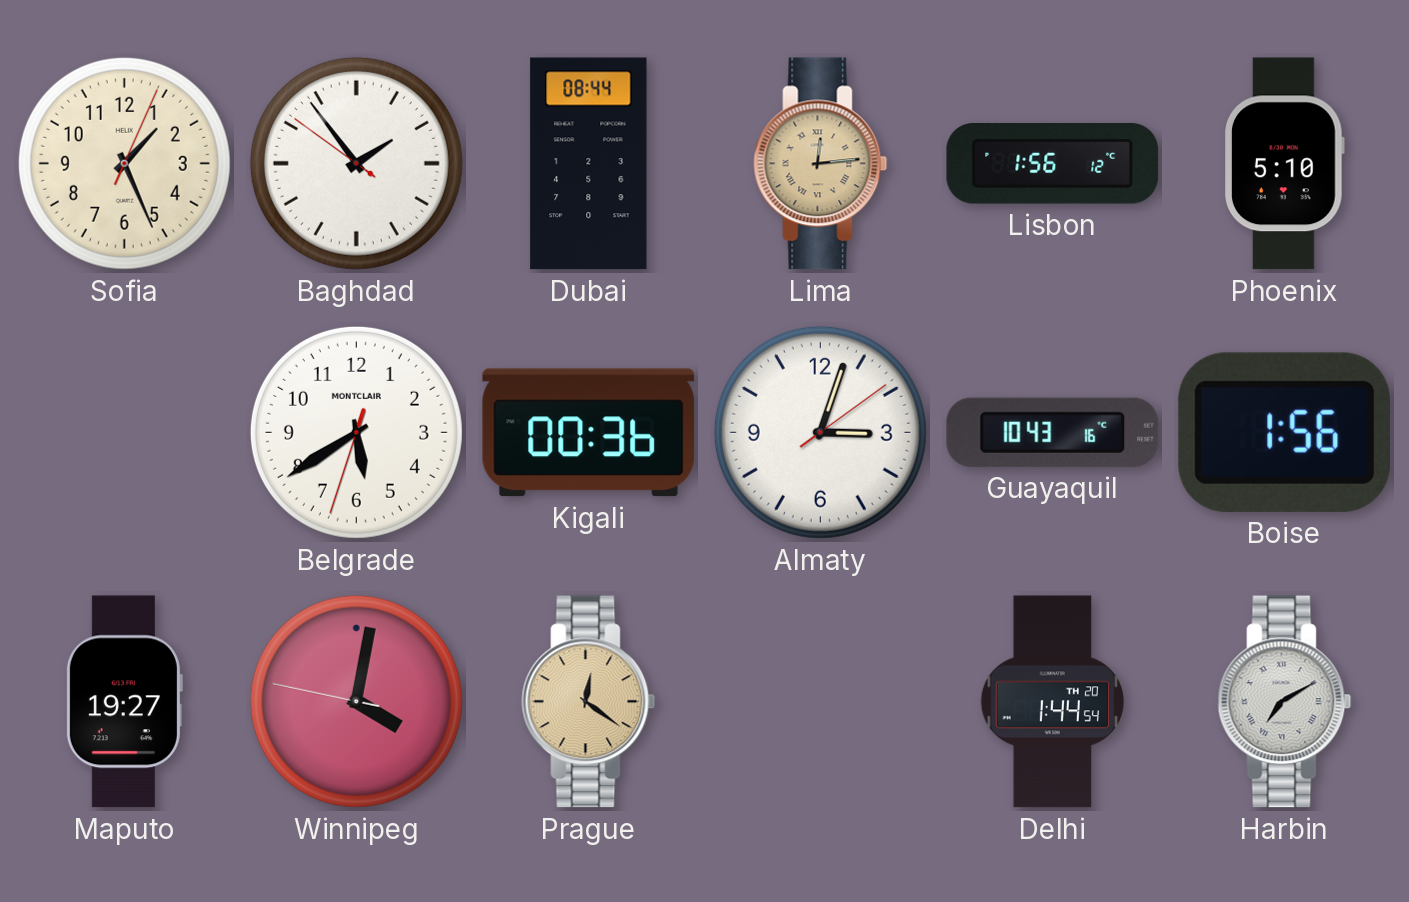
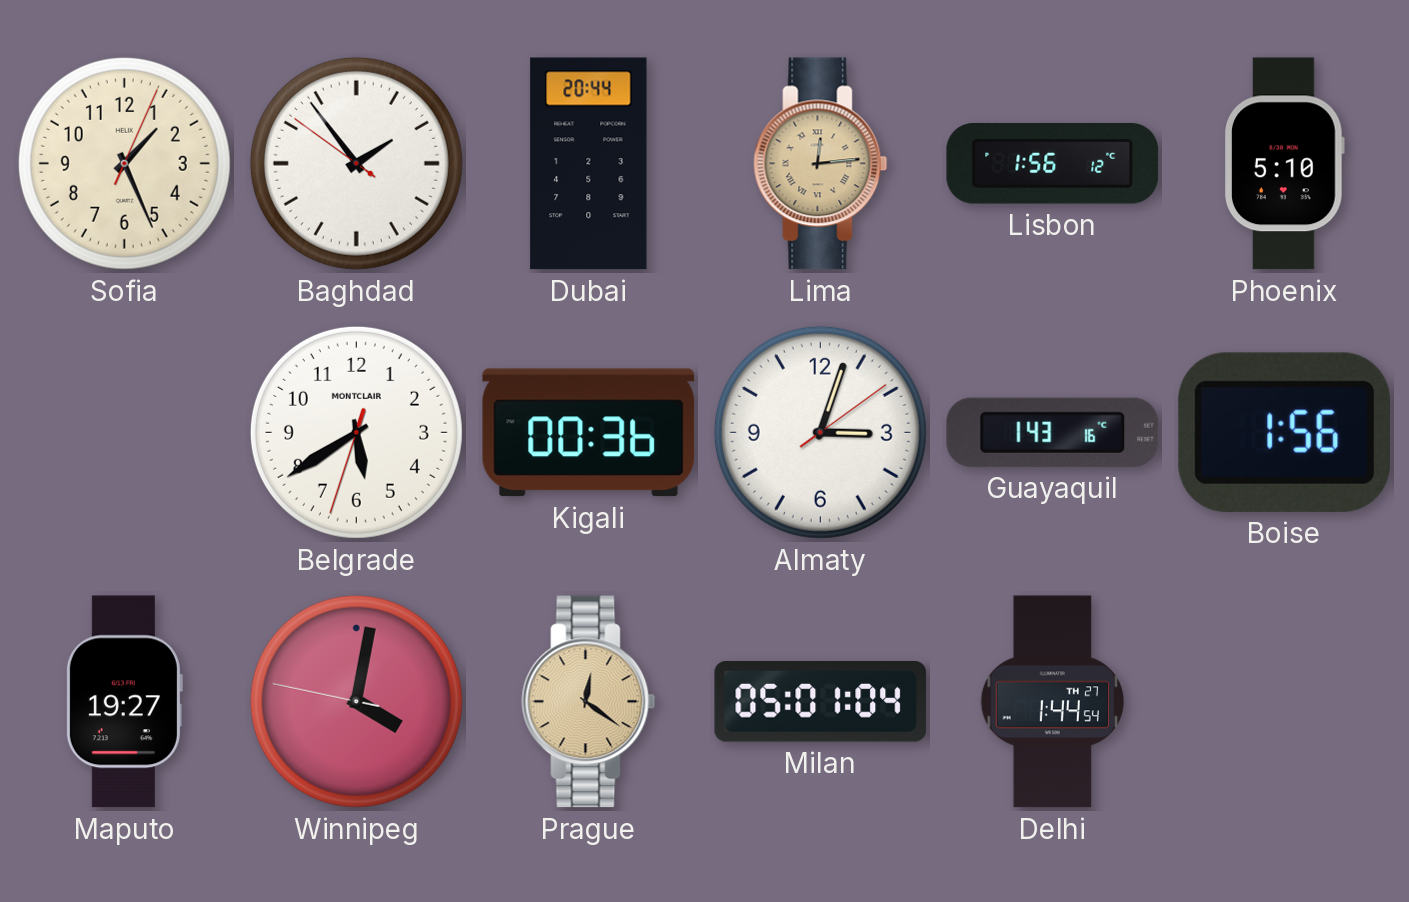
Dubai: 08:44 -> 20:44 (589, 164)
Guayaquil: 10:43 -> 1:43 (1053, 432)
Milan: none -> 05:01 (821, 702)
Delhi date: TH 20 -> TH 27 (1052, 702)
Harbin: 7:10 -> none (1285, 702)
